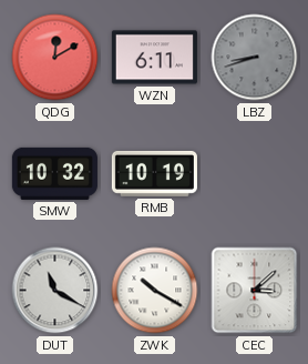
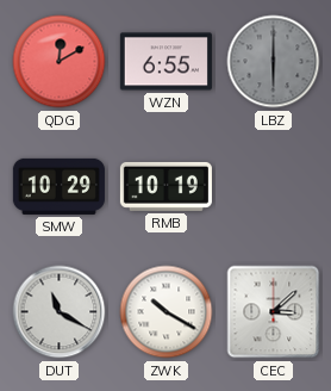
WZN: 6:11 -> 6:55 (165, 62)
LBZ: 8:42 -> 6:00 (274, 62)
SMW: 10:32 -> 10:29 (58, 186)
